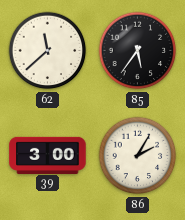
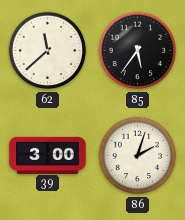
86: 2:05 -> 2:03 (138, 156)
